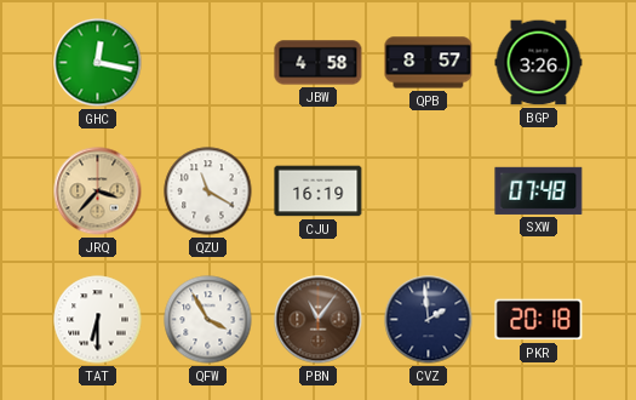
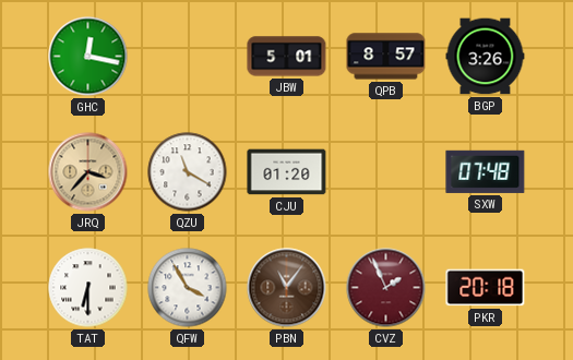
JBW: 4:58 -> 5:01 (287, 57)
CJU: 16:19 -> 01:20 (287, 172)
CVZ: 1:59 -> 1:56 (386, 288)
CVZ dial: navy -> burgundy (386, 288)
